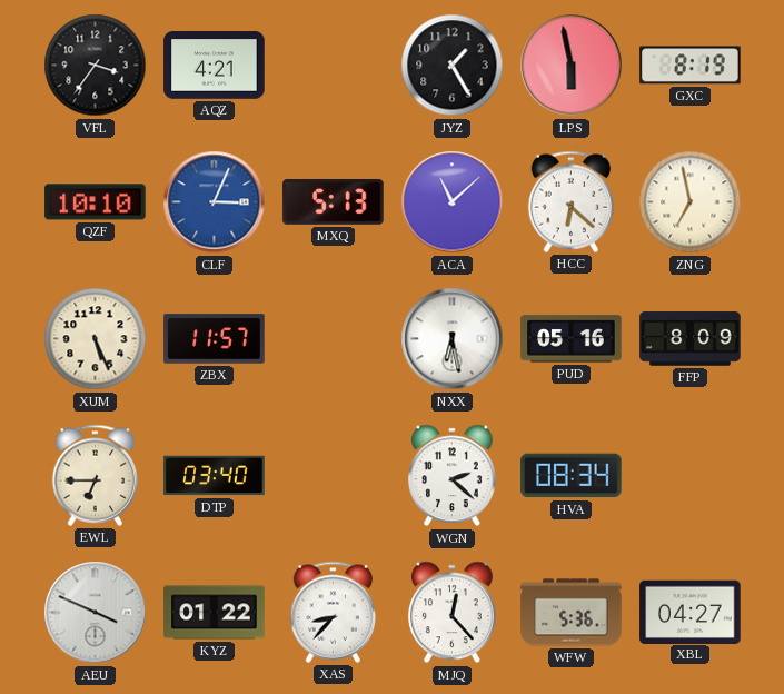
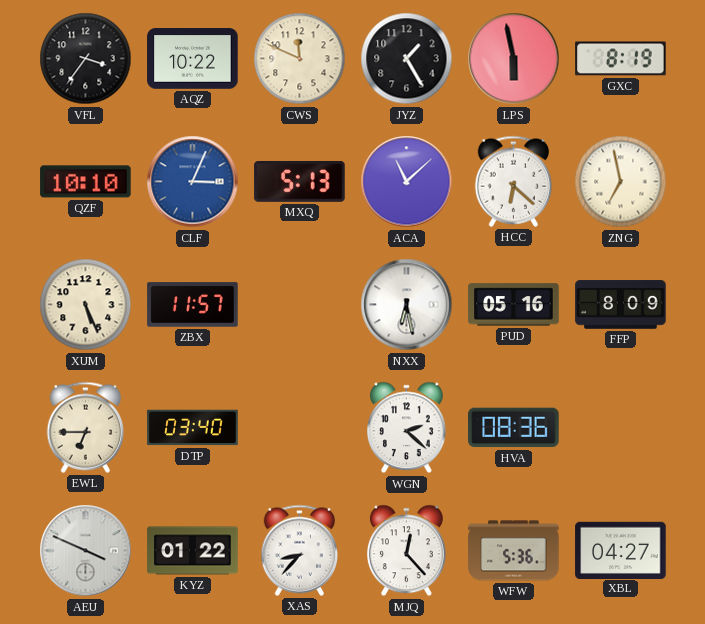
AQZ: 4:21 -> 10:22 (193, 59)
CWS: none -> 11:49 (300, 59)
HVA: 08:34 -> 08:36 (514, 428)
